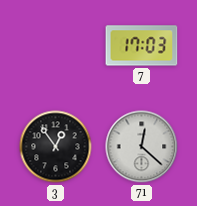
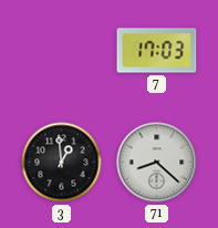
3: 12:54 -> 12:59 (62, 163)
71: 12:22 -> 8:22 (157, 163)
